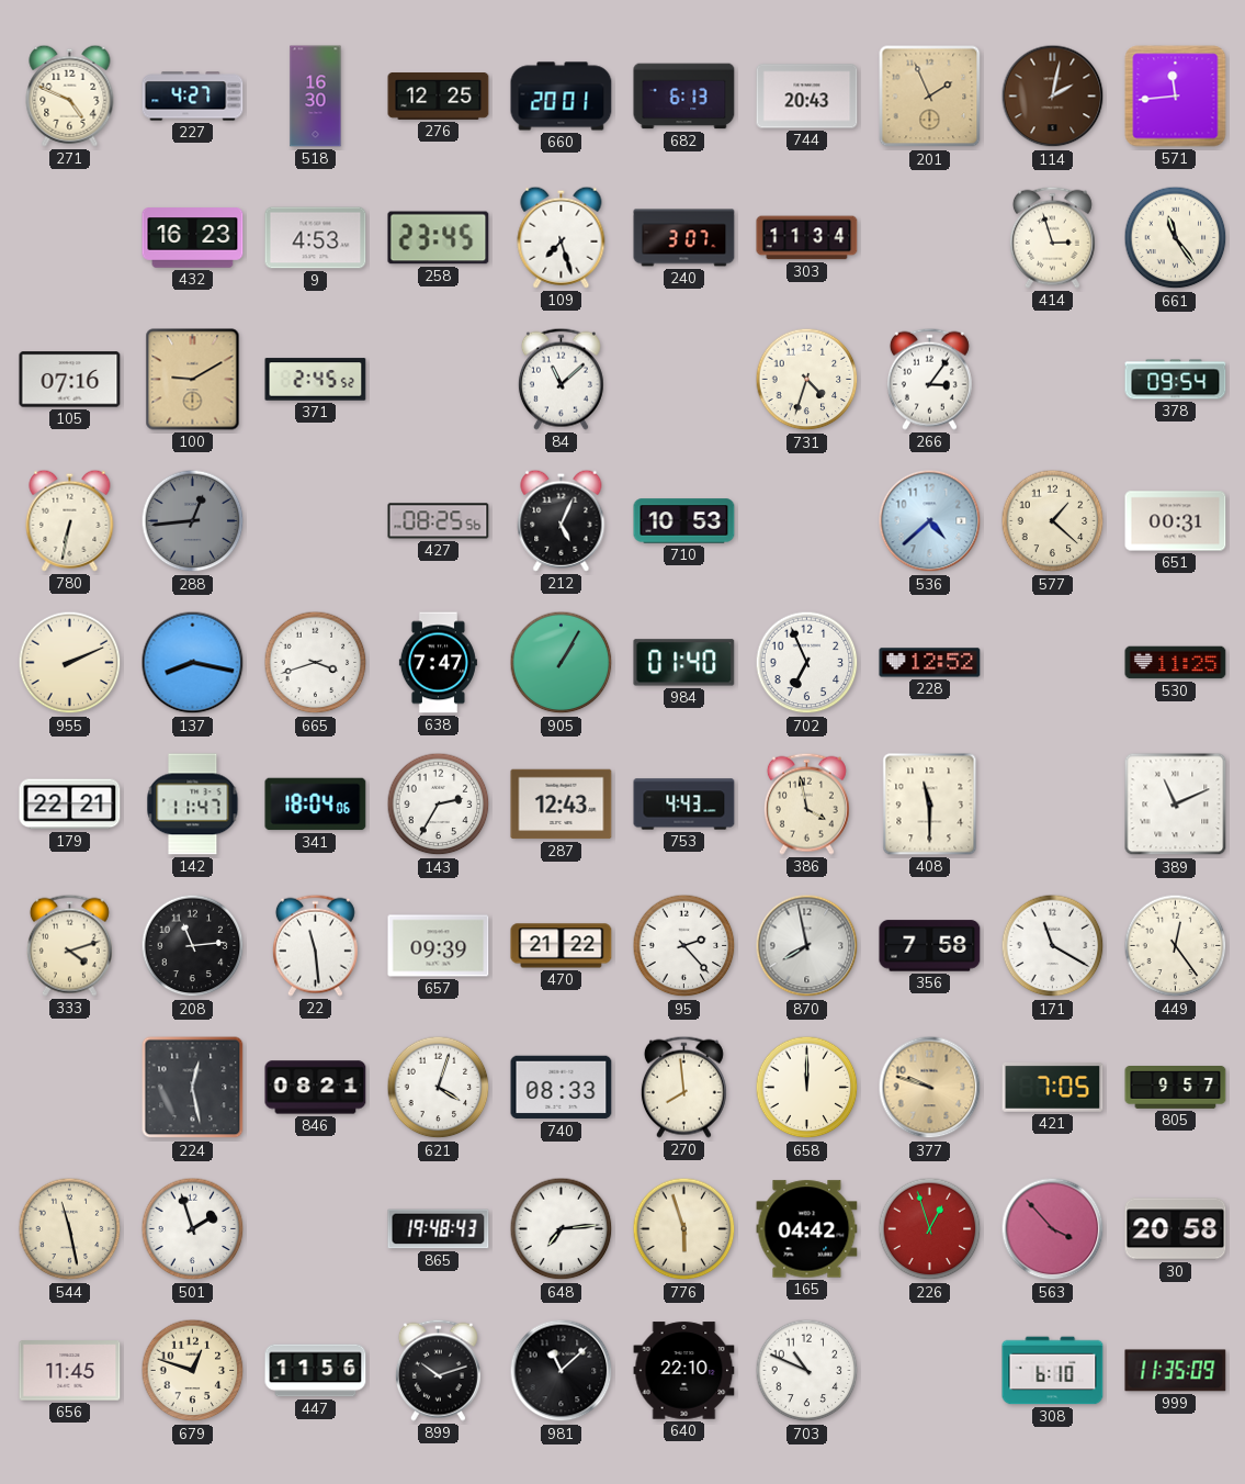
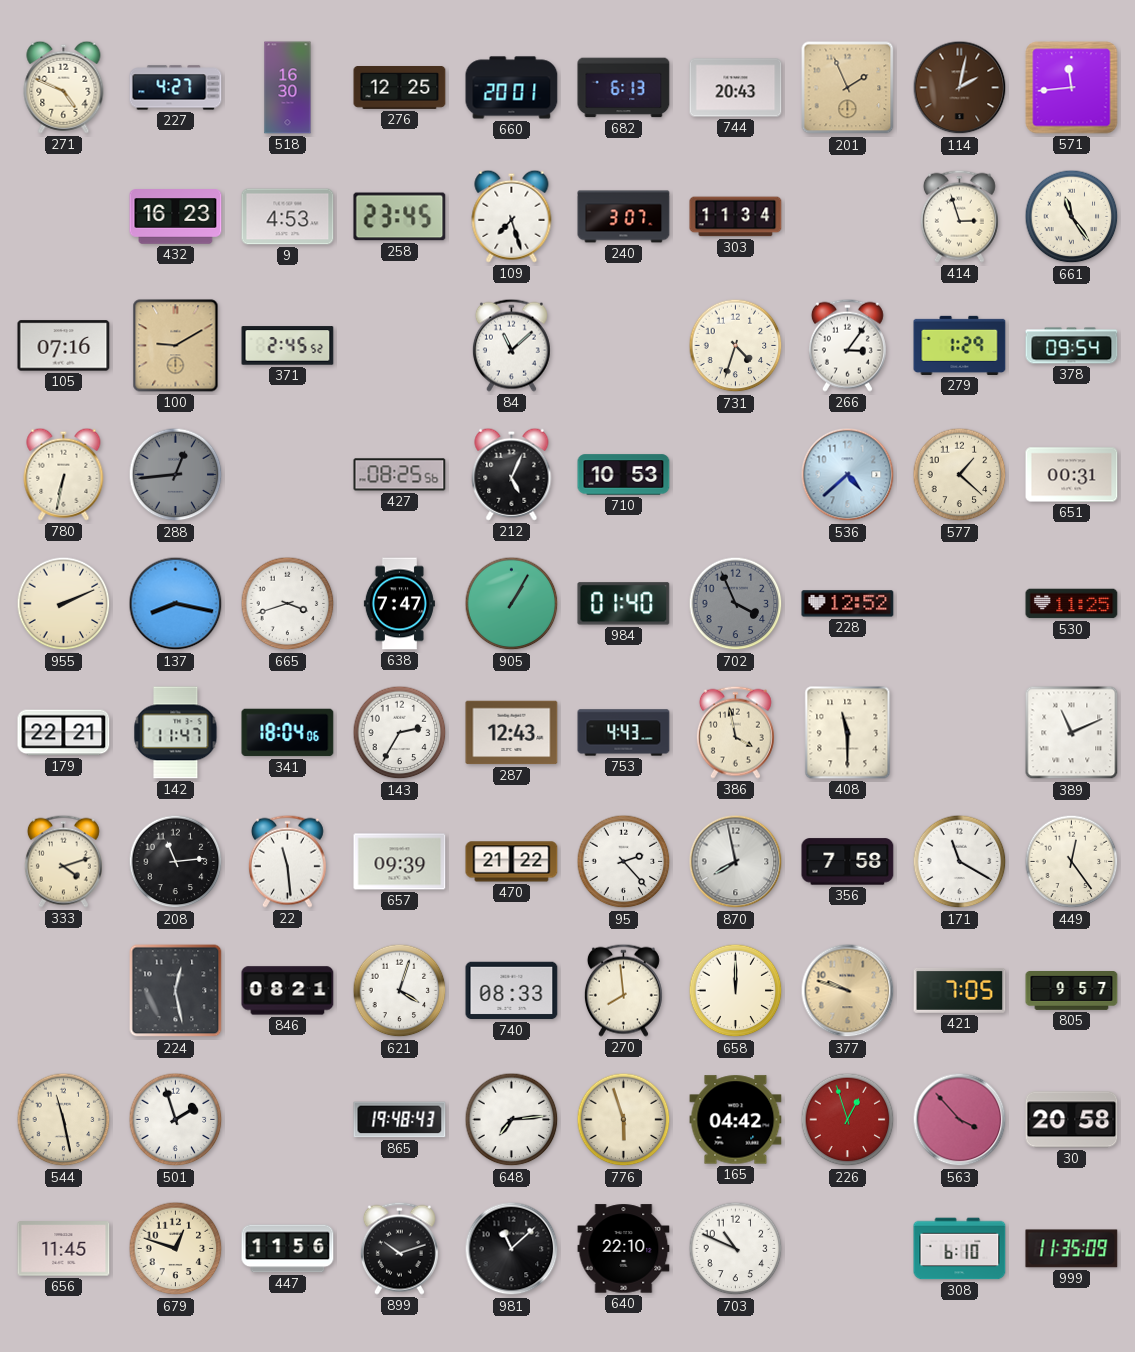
279: none -> 1:29 (960, 345)
702: 6:56 -> 3:56 (736, 604)
702 dial: white -> grey (736, 604)
